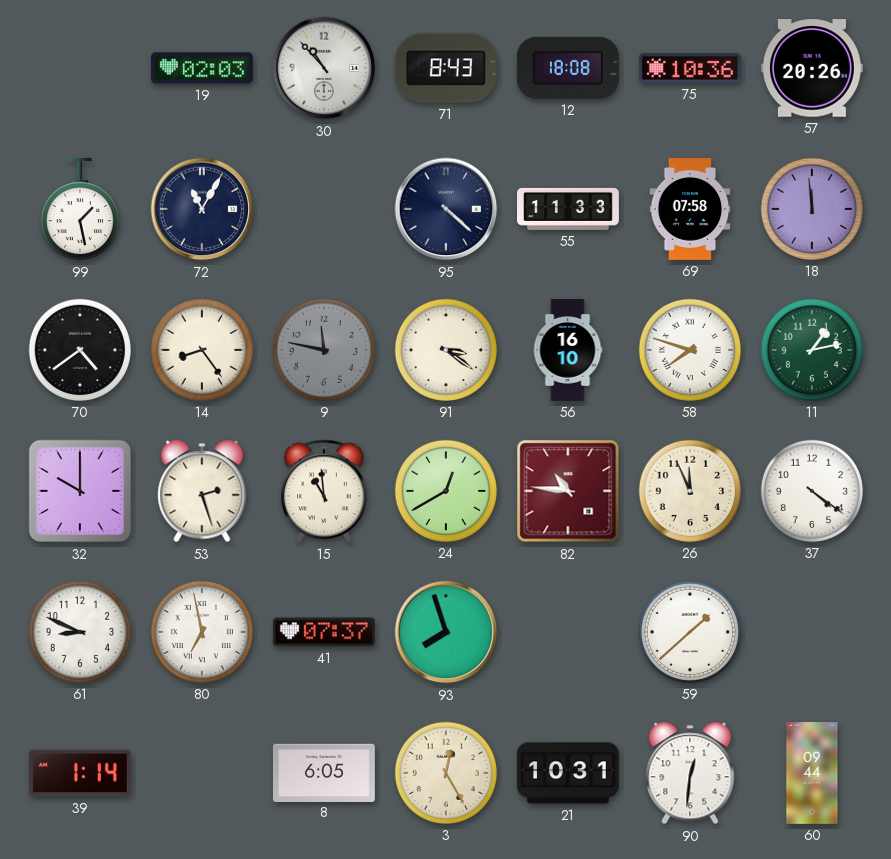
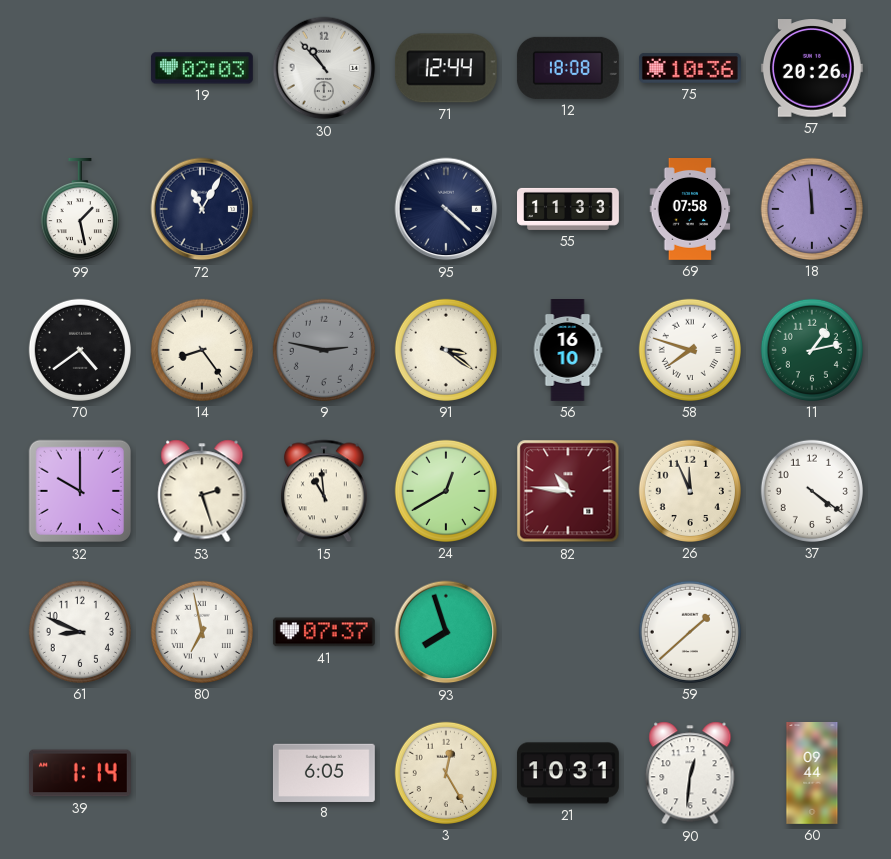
71: 8:43 -> 12:44 (446, 68)
9: 11:47 -> 2:47 (324, 350)
